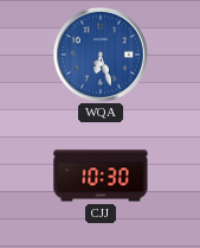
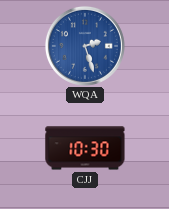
WQA: 6:27 -> 2:27 (85, 46)
